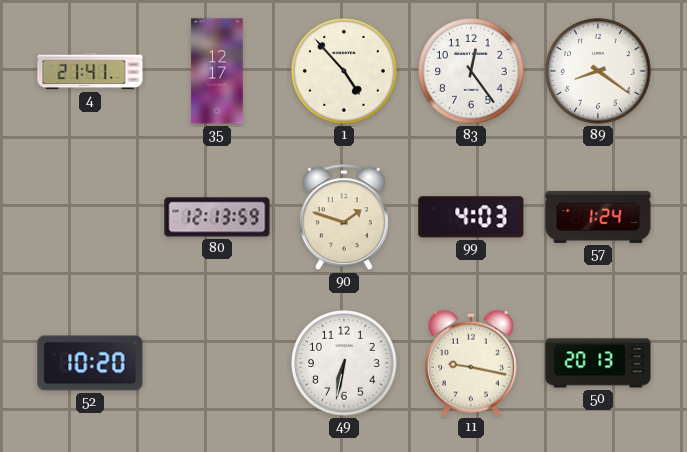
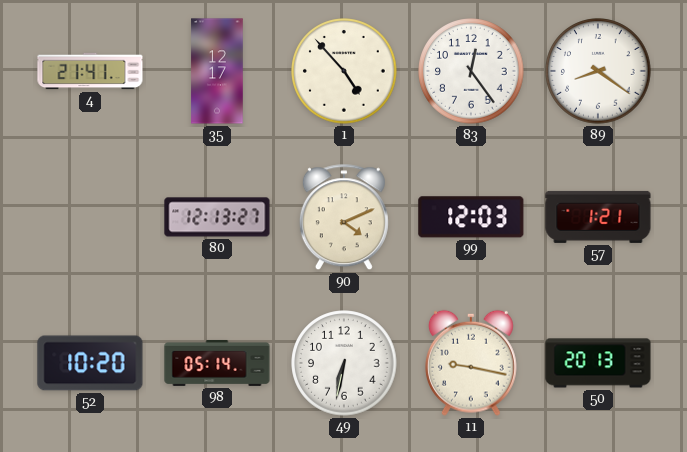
80: 12:13:59 -> 12:13:27 (217, 217)
90: 1:48 -> 4:11 (344, 218)
99: 4:03 -> 12:03 (471, 217)
57: 1:24 -> 1:21 (598, 217)
98: none -> 05:14 (217, 363)
